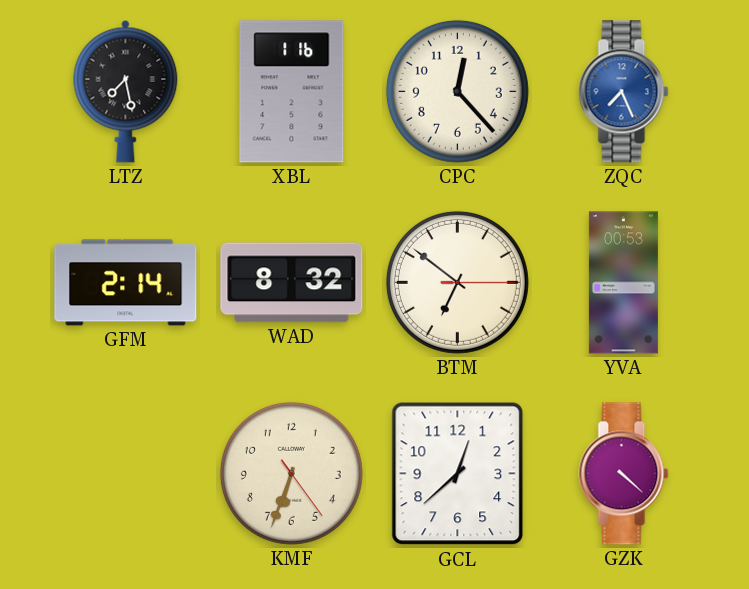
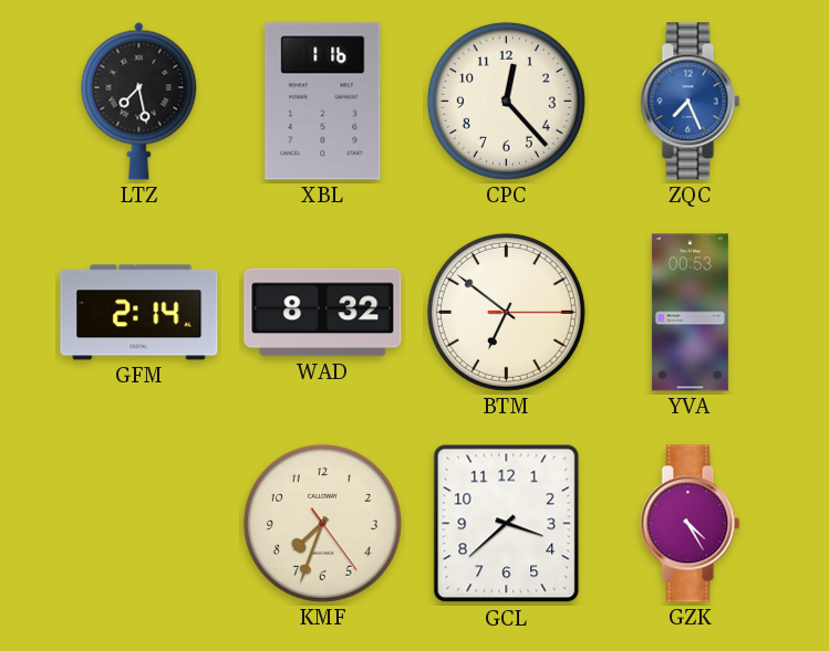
KMF: 6:33 -> 7:33 (322, 523)
GCL: 12:38 -> 3:38 (507, 524)
GZK: 4:22 -> 4:25 (691, 524)
